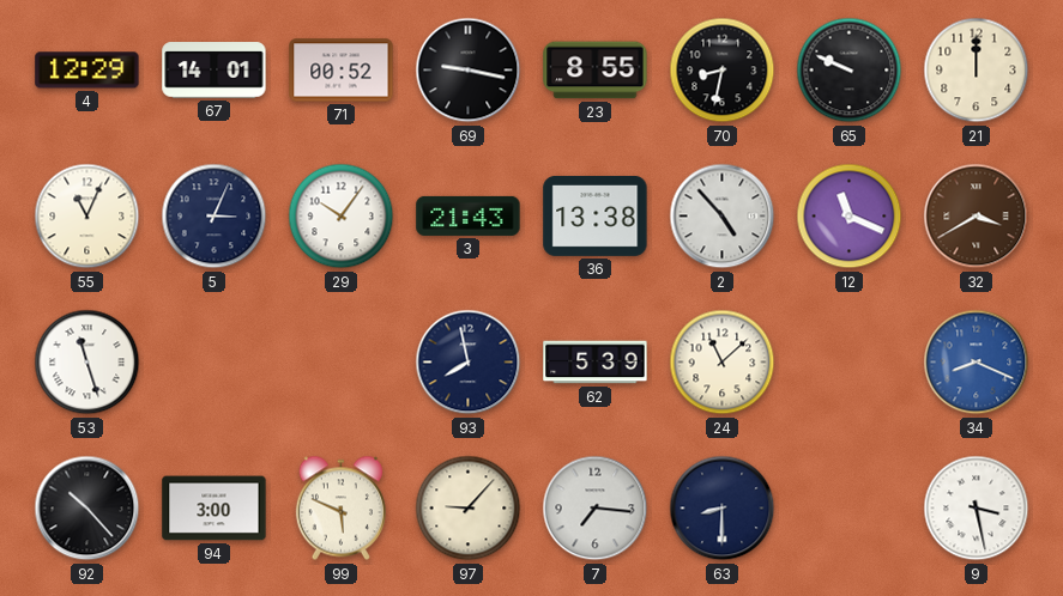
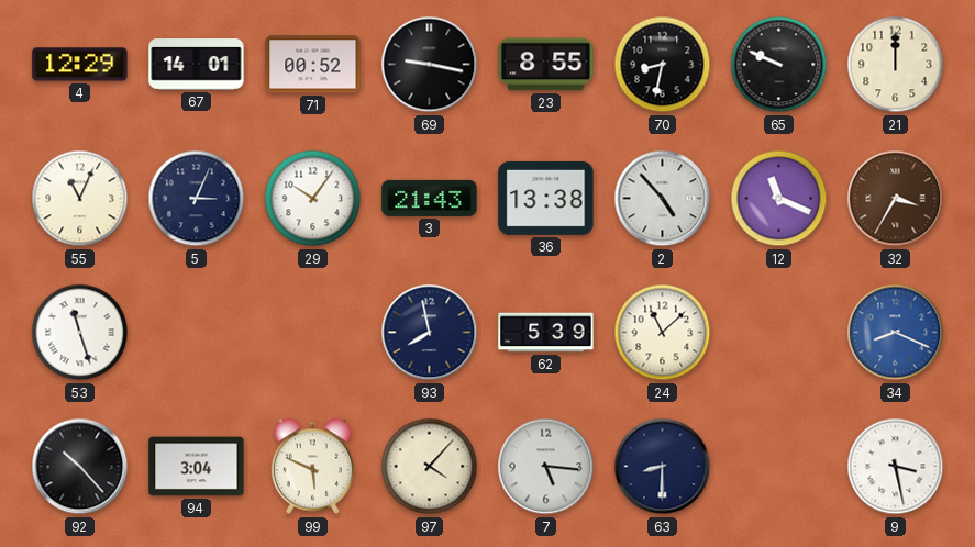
32: 3:40 -> 3:35 (896, 199)
94: 3:00 -> 3:04 (197, 467)
97: 9:07 -> 4:07 (430, 467)
7: 7:16 -> 5:16 (546, 467)
